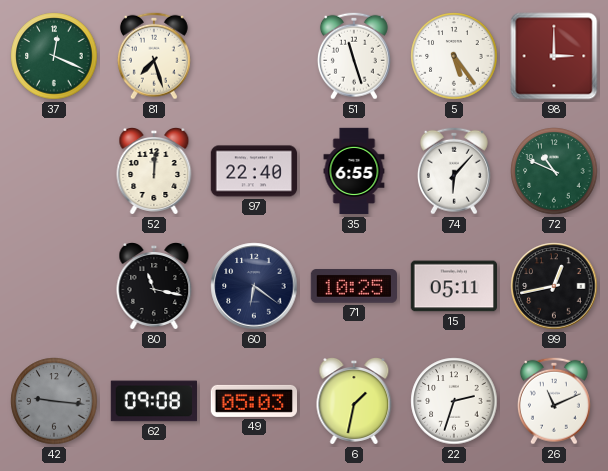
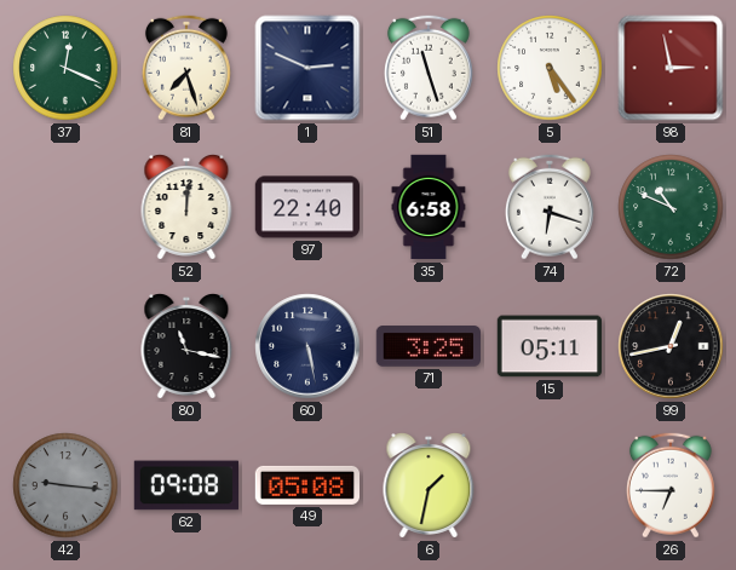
1: none -> 2:49 (307, 68)
98: 3:00 -> 2:58 (671, 68)
35: 6:55 -> 6:58 (429, 207)
74: 6:07 -> 6:18 (550, 207)
60: 6:21 -> 5:28 (307, 346)
71: 10:25 -> 3:25 (427, 346)
49: 05:03 -> 05:08 (306, 485)
22: 2:33 -> none (454, 401)
26: 11:11 -> 6:45 (671, 485)
